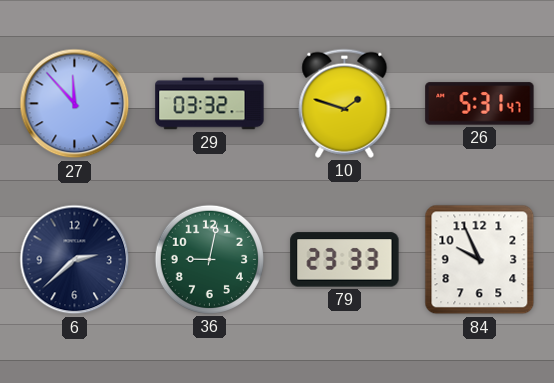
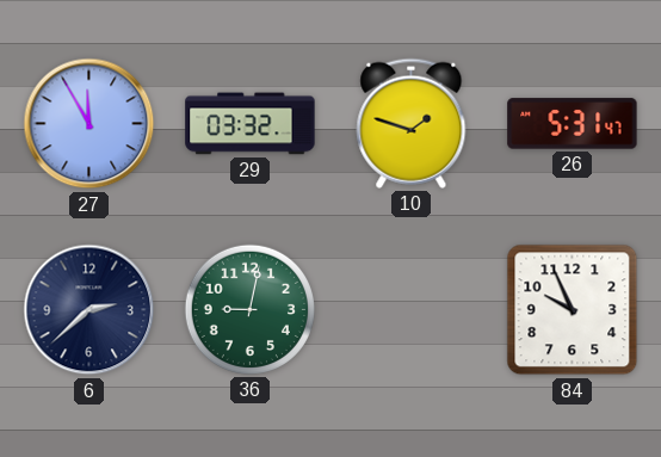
27: 11:53 -> 11:55 (89, 124)
79: 23:33 -> none (345, 260)
